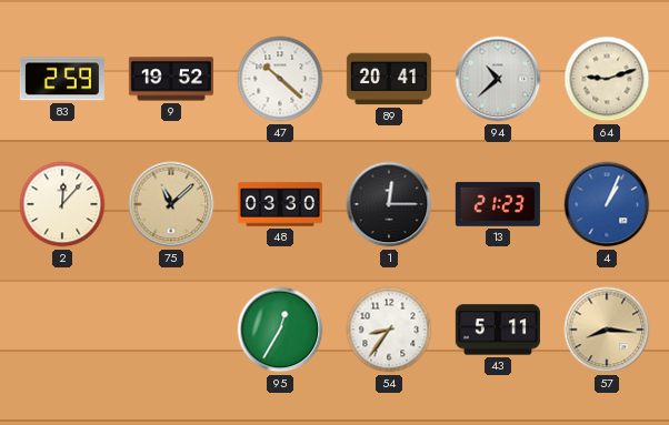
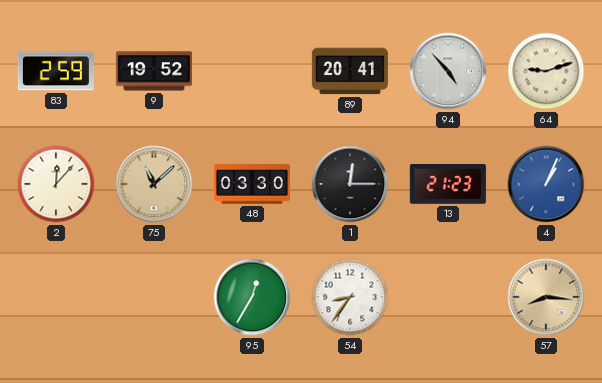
47: 10:22 -> none (280, 79)
94: 10:38 -> 4:53 (448, 71)
43: 5:11 -> none (498, 330)
